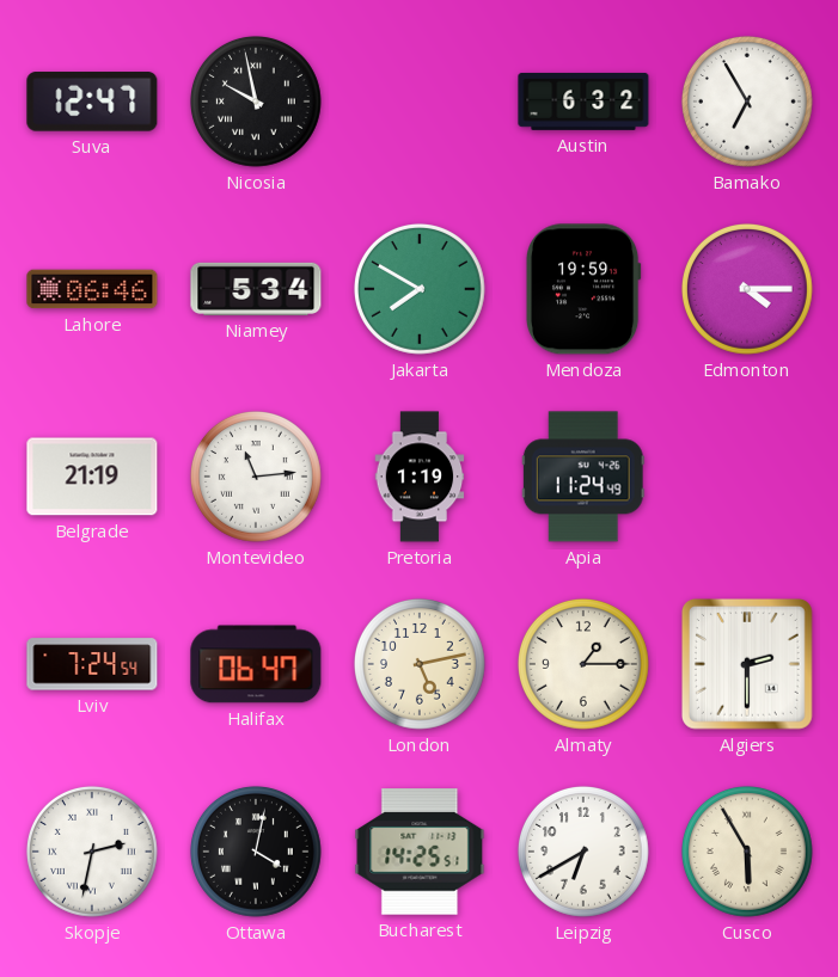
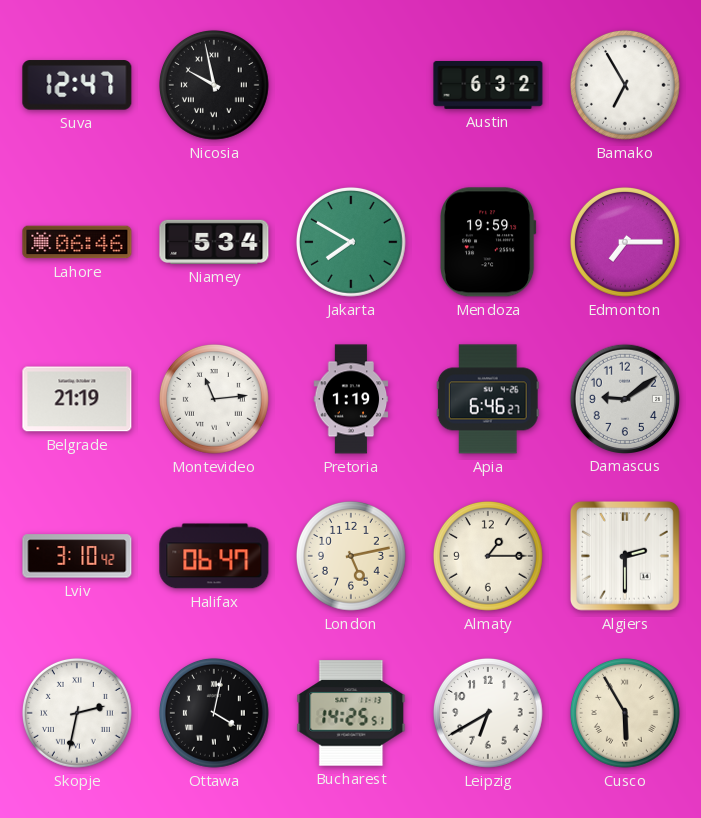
Edmonton: 4:15 -> 7:15 (625, 242)
Apia: 11:24 -> 6:46 (488, 399)
Damascus: none -> 9:09 (624, 398)
Lviv: 7:24 -> 3:10 (77, 556)
